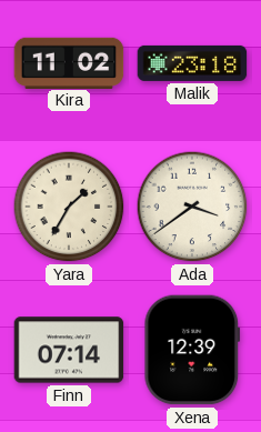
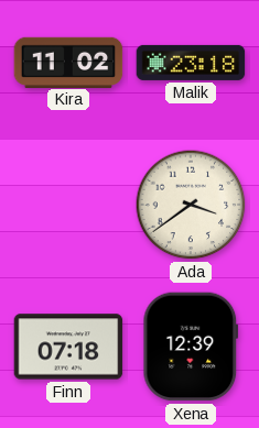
Yara: 1:35 -> none (69, 207)
Finn: 07:14 -> 07:18 (68, 347)
